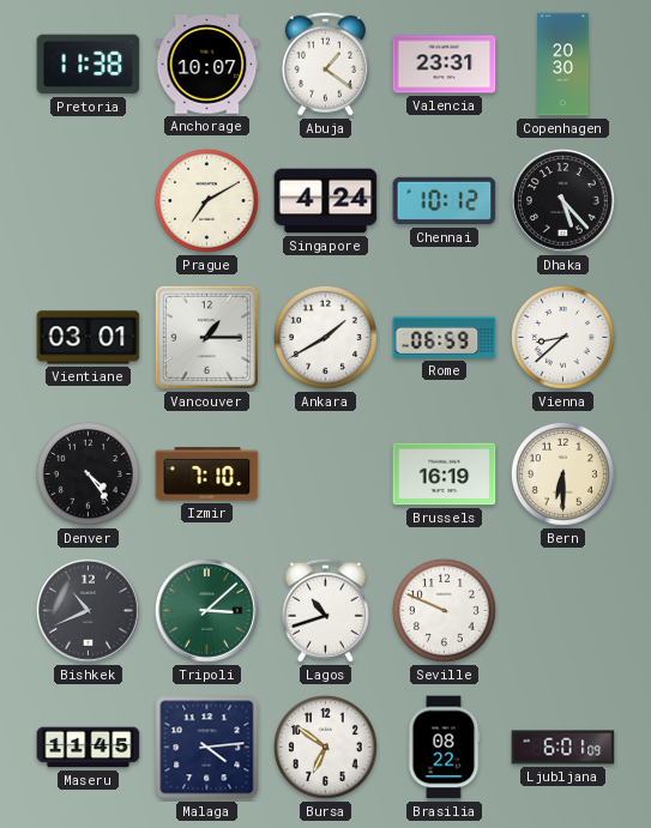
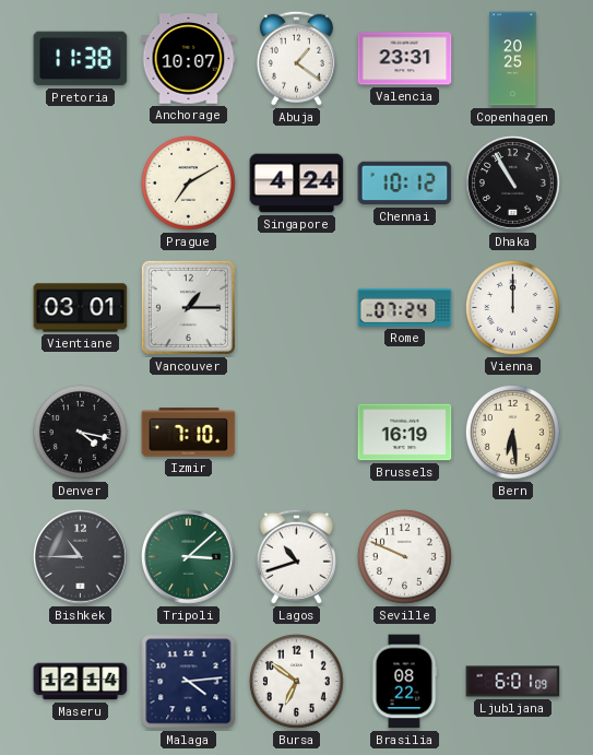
Copenhagen: 20:30 -> 20:25 (513, 59)
Dhaka: 5:23 -> 10:55 (513, 184)
Ankara: 1:40 -> none (325, 337)
Rome: 06:59 -> 07:24 (405, 307)
Vienna: 8:38 -> 12:00 (512, 307)
Denver: 4:24 -> 4:17 (80, 432)
Bern: 6:30 -> 6:29 (512, 432)
Bishkek: 10:41 -> 10:45 (81, 557)
Maseru: 11:45 -> 12:14 (81, 682)
